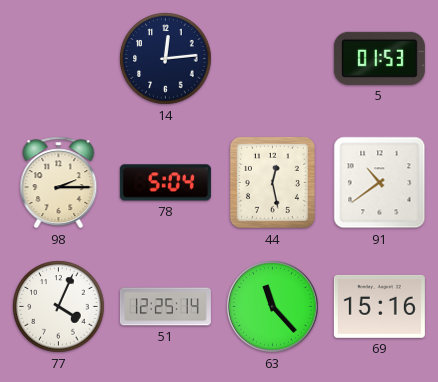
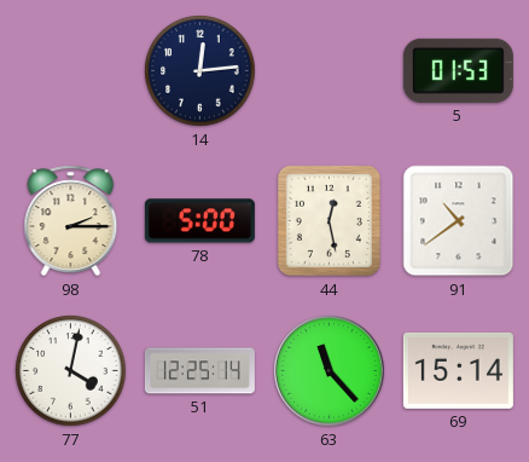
78: 5:04 -> 5:00 (199, 221)
77: 4:04 -> 4:02 (71, 371)
69: 15:16 -> 15:14 (458, 370)
